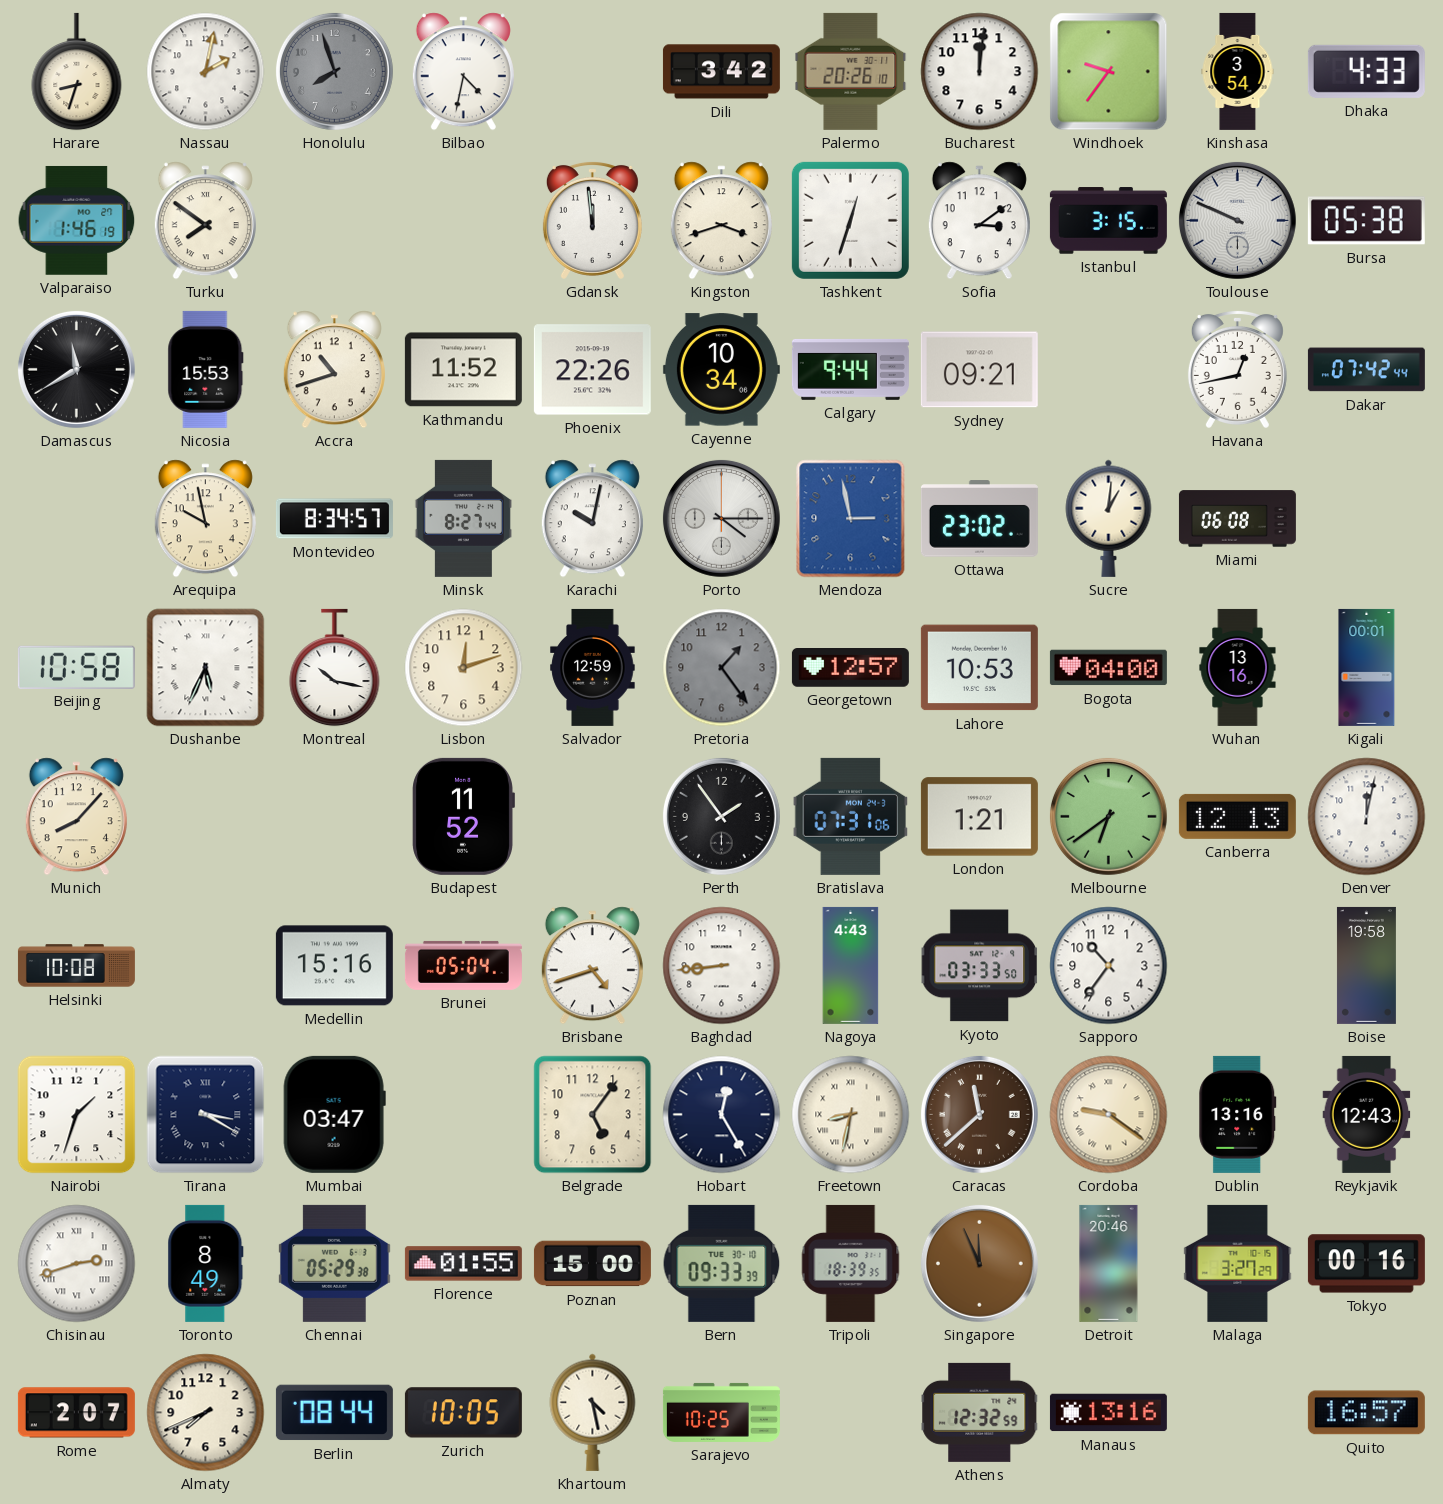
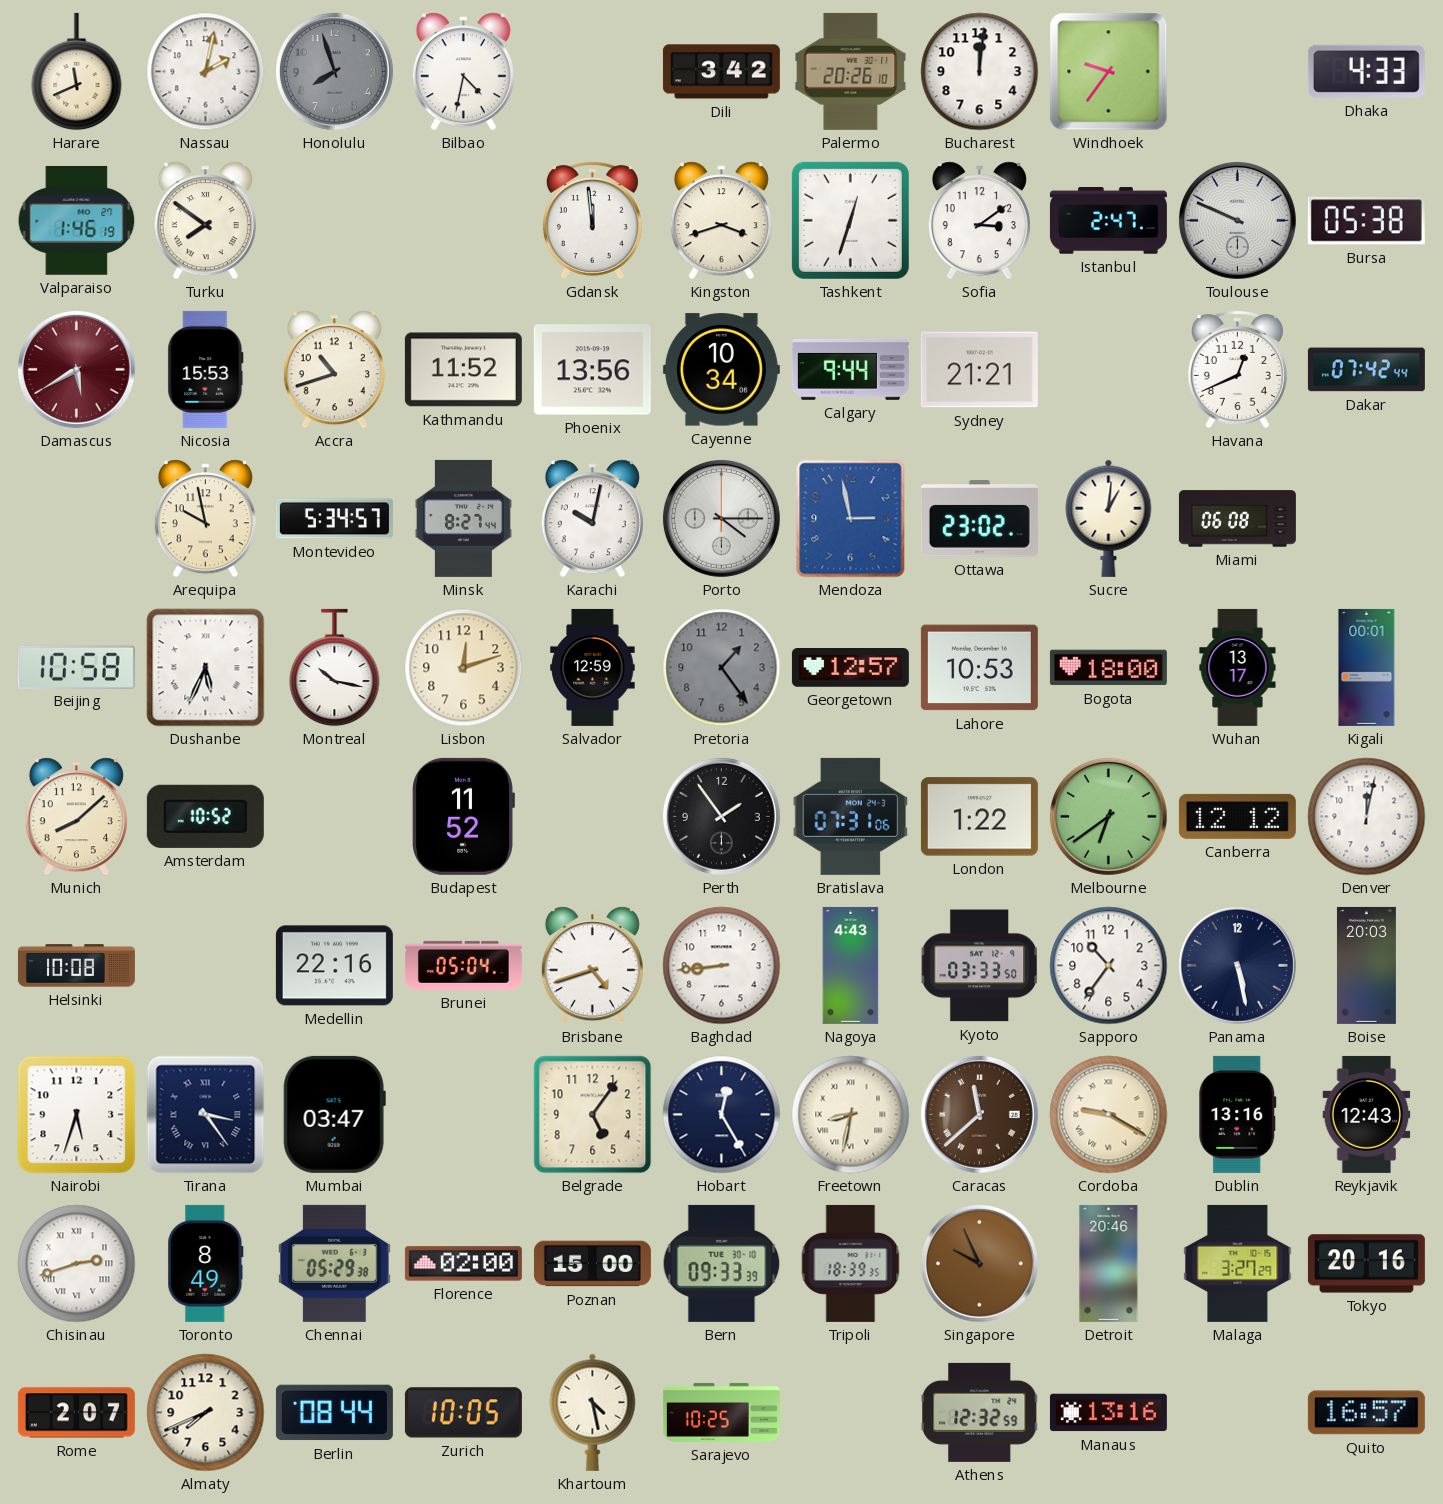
Harare: 8:33 -> 11:41 (77, 72)
Kinshasa: 3:54 -> none (1238, 71)
Istanbul: 3:15 -> 2:47 (1108, 221)
Damascus: 11:40 -> 5:40 (76, 369)
Damascus dial: black -> burgundy (76, 369)
Phoenix: 22:26 -> 13:56 (592, 370)
Sydney: 09:21 -> 21:21 (979, 370)
Havana: 12:43 -> 12:41 (1237, 369)
Montevideo: 8:34 -> 5:34 (334, 519)
Bogota: 04:00 -> 18:00 (1108, 668)
Wuhan: 13:16 -> 13:17 (1238, 667)
Munich: 8:07 -> 8:08 (76, 817)
Amsterdam: none -> 10:52 (205, 816)
London: 1:21 -> 1:22 (979, 817)
Canberra: 12:13 -> 12:12 (1237, 816)
Medellin: 15:16 -> 22:16 (334, 966)
Panama: none -> 5:28 (1237, 965)
Boise: 19:58 -> 20:03 (1366, 965)
Nairobi: 1:33 -> 5:33 (77, 1115)
Tirana: 3:20 -> 3:24 (206, 1115)
Cordoba: 9:21 -> 9:20 (1109, 1115)
Florence: 01:55 -> 02:00 (463, 1264)
Singapore: 11:56 -> 9:56 (979, 1263)
Tokyo: 00:16 -> 20:16 (1366, 1264)
